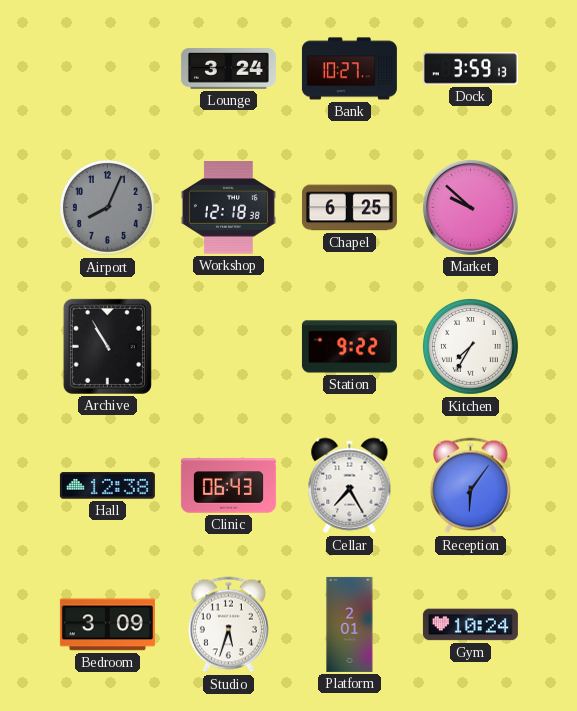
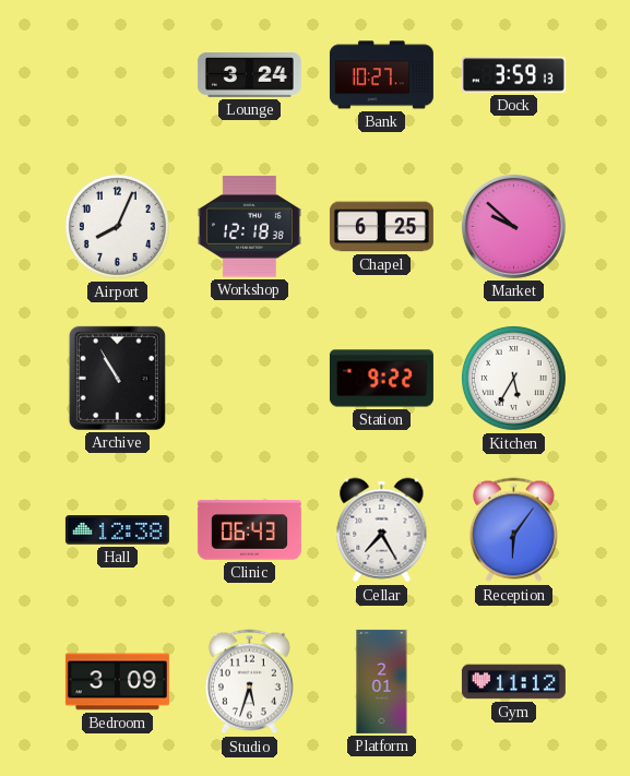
Airport dial: grey -> white (117, 226)
Kitchen: 7:35 -> 5:35 (513, 378)
Gym: 10:24 -> 11:12 (513, 682)
